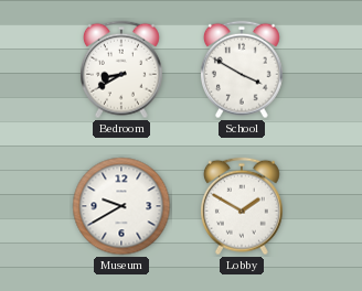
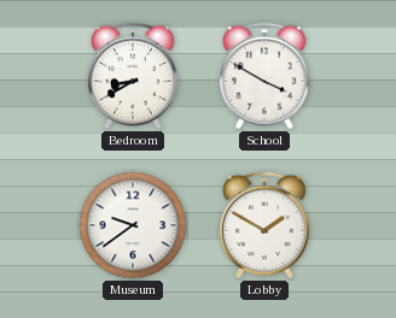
Museum: 9:40 -> 9:39 (133, 225)
